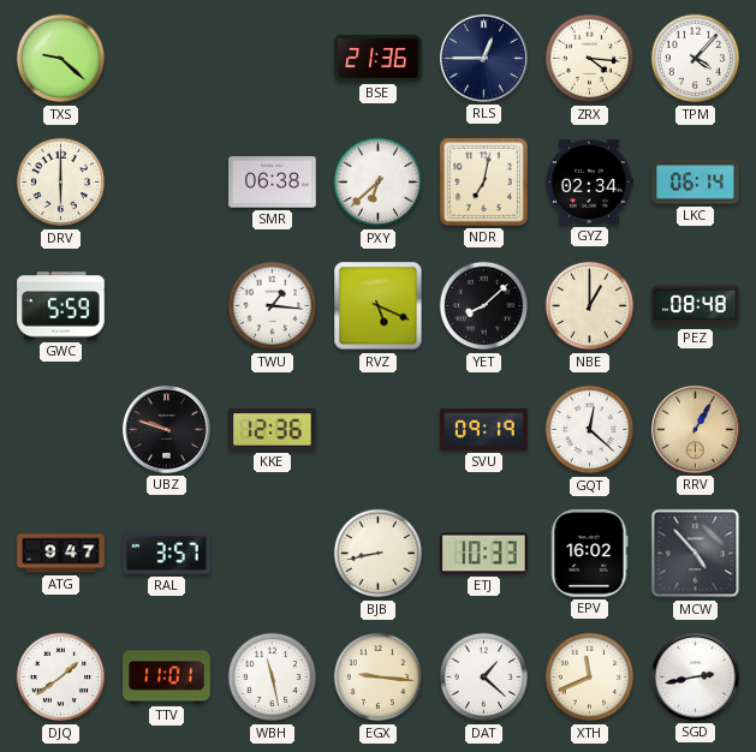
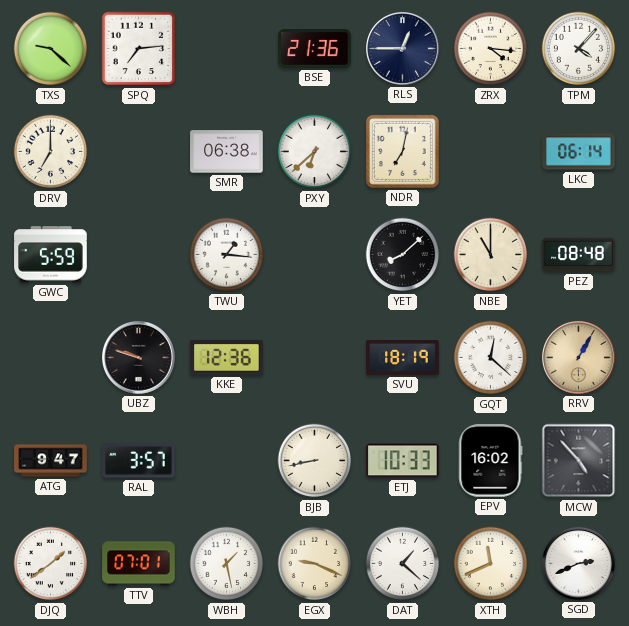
SPQ: none -> 7:14 (139, 49)
DRV: 6:00 -> 7:00 (51, 152)
GYZ: 02:34 -> none (589, 183)
RVZ: 5:19 -> none (379, 306)
NBE: 1:00 -> 11:00 (491, 255)
SVU: 09:19 -> 18:19 (403, 358)
TTV: 11:01 -> 07:01 (139, 564)
WBH: 11:28 -> 1:28 (227, 564)
EGX: 9:16 -> 9:19 (315, 564)
SGD: 2:43 -> 2:41 (578, 563)
